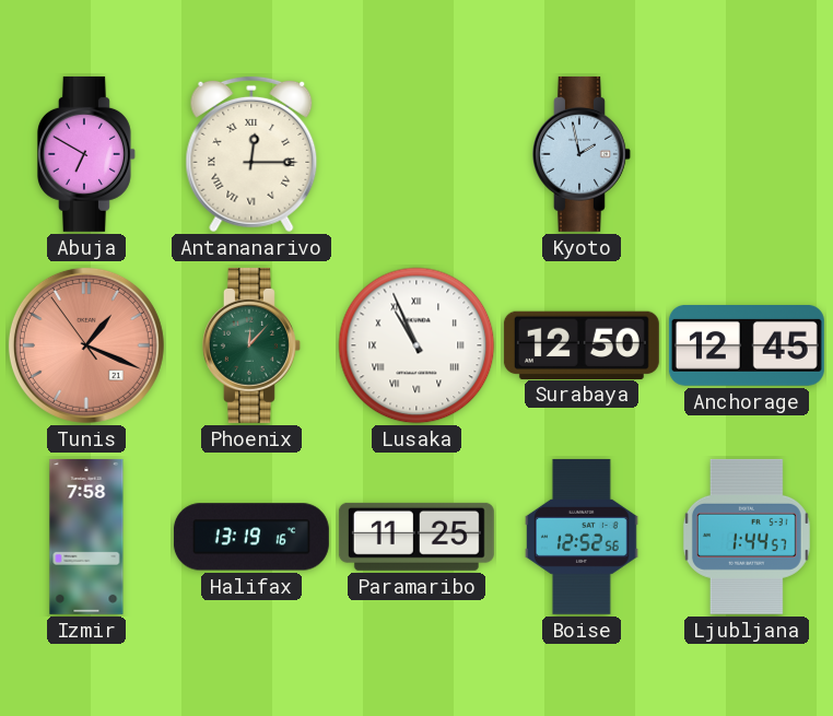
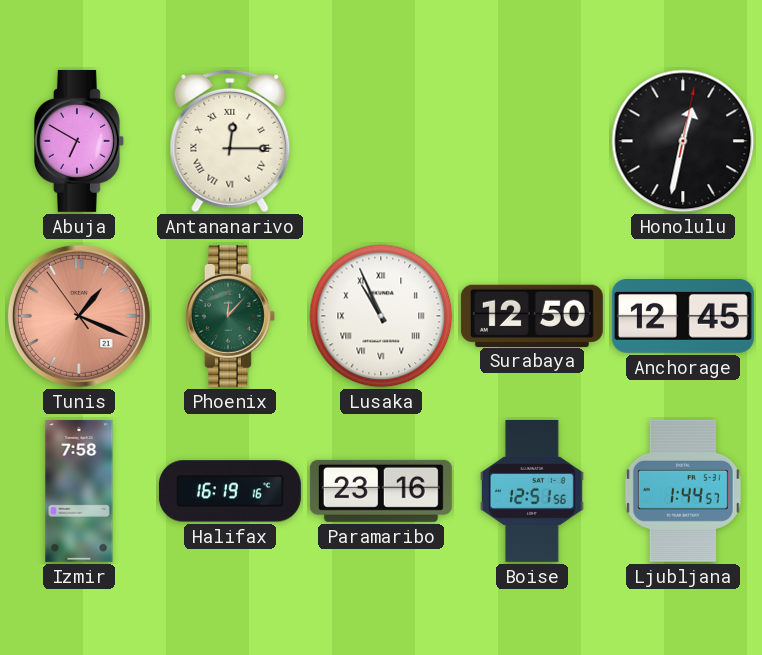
Kyoto: 1:58 -> none (582, 154)
Honolulu: none -> 12:32 (683, 141)
Halifax: 13:19 -> 16:19 (230, 491)
Paramaribo: 11:25 -> 23:16 (381, 491)
Boise: 12:52 -> 12:51 (533, 491)
